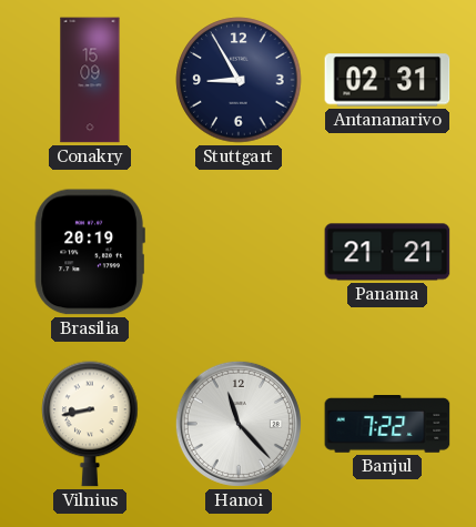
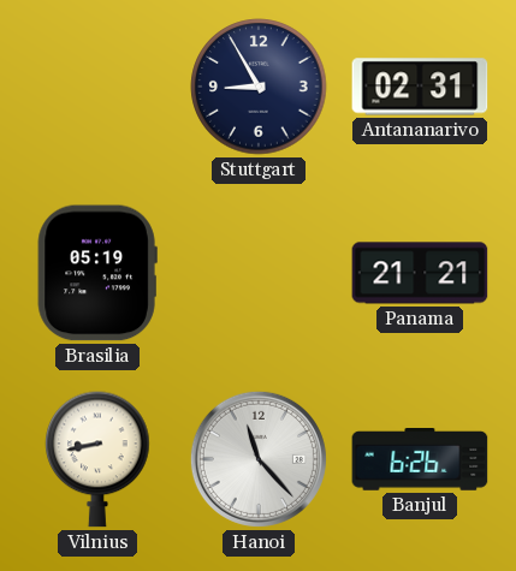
Conakry: 15:09 -> none (90, 80)
Brasilia: 20:19 -> 05:19 (97, 273)
Banjul: 7:22 -> 6:26 (420, 460)
